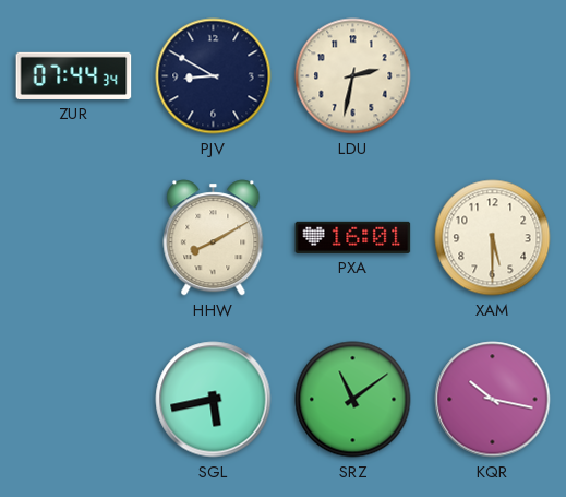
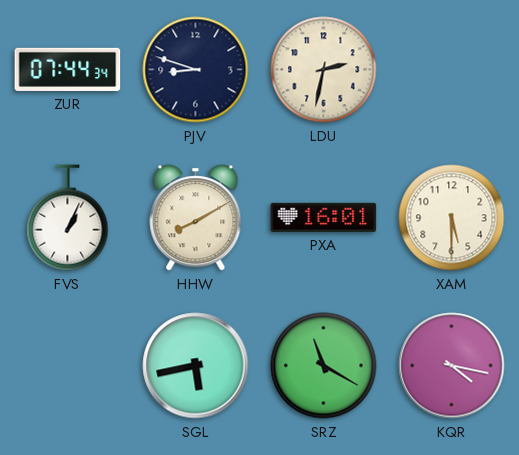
PJV: 8:50 -> 8:48 (196, 70)
FVS: none -> 1:04 (68, 218)
SRZ: 11:09 -> 11:20 (324, 366)
KQR: 10:17 -> 4:17 (452, 366)
